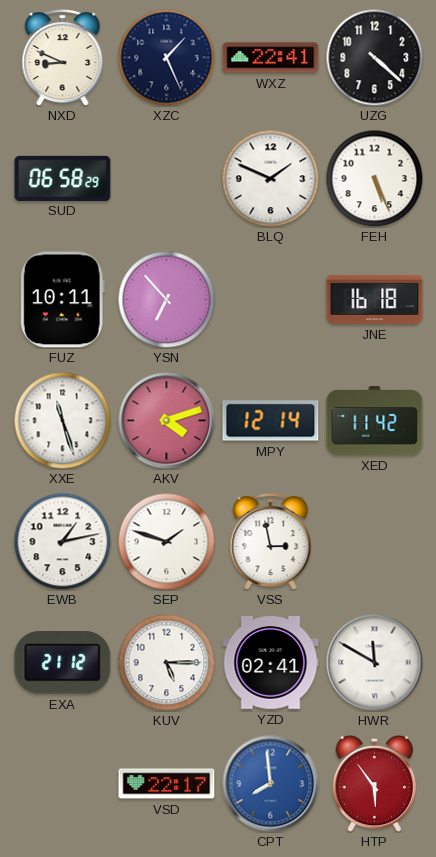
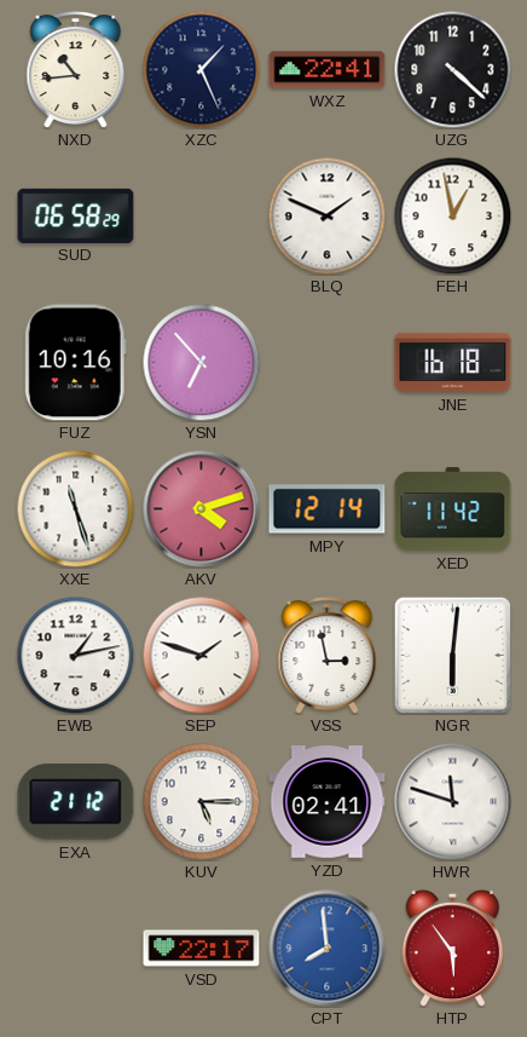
NXD: 8:49 -> 10:44 (76, 70)
FEH: 5:26 -> 12:58 (452, 215)
FUZ: 10:11 -> 10:16 (75, 363)
NGR: none -> 6:01 (452, 655)
HWR: 11:50 -> 11:48 (453, 802)
